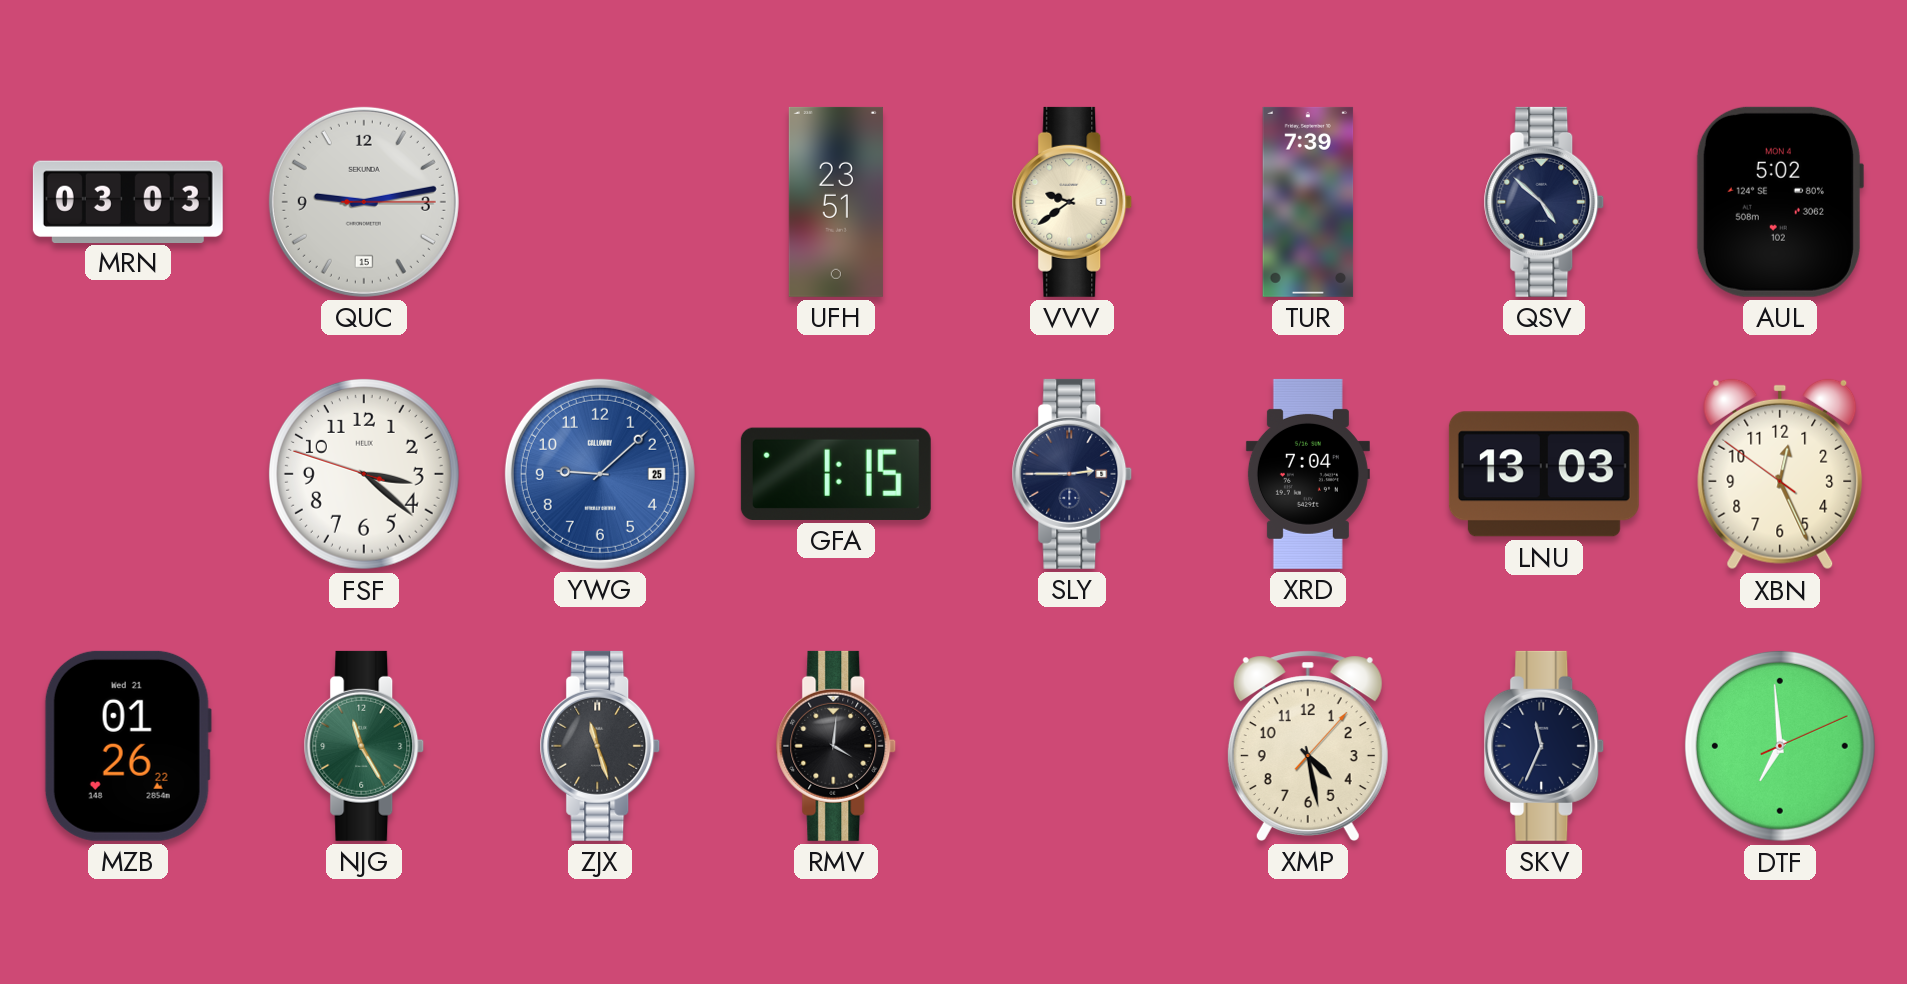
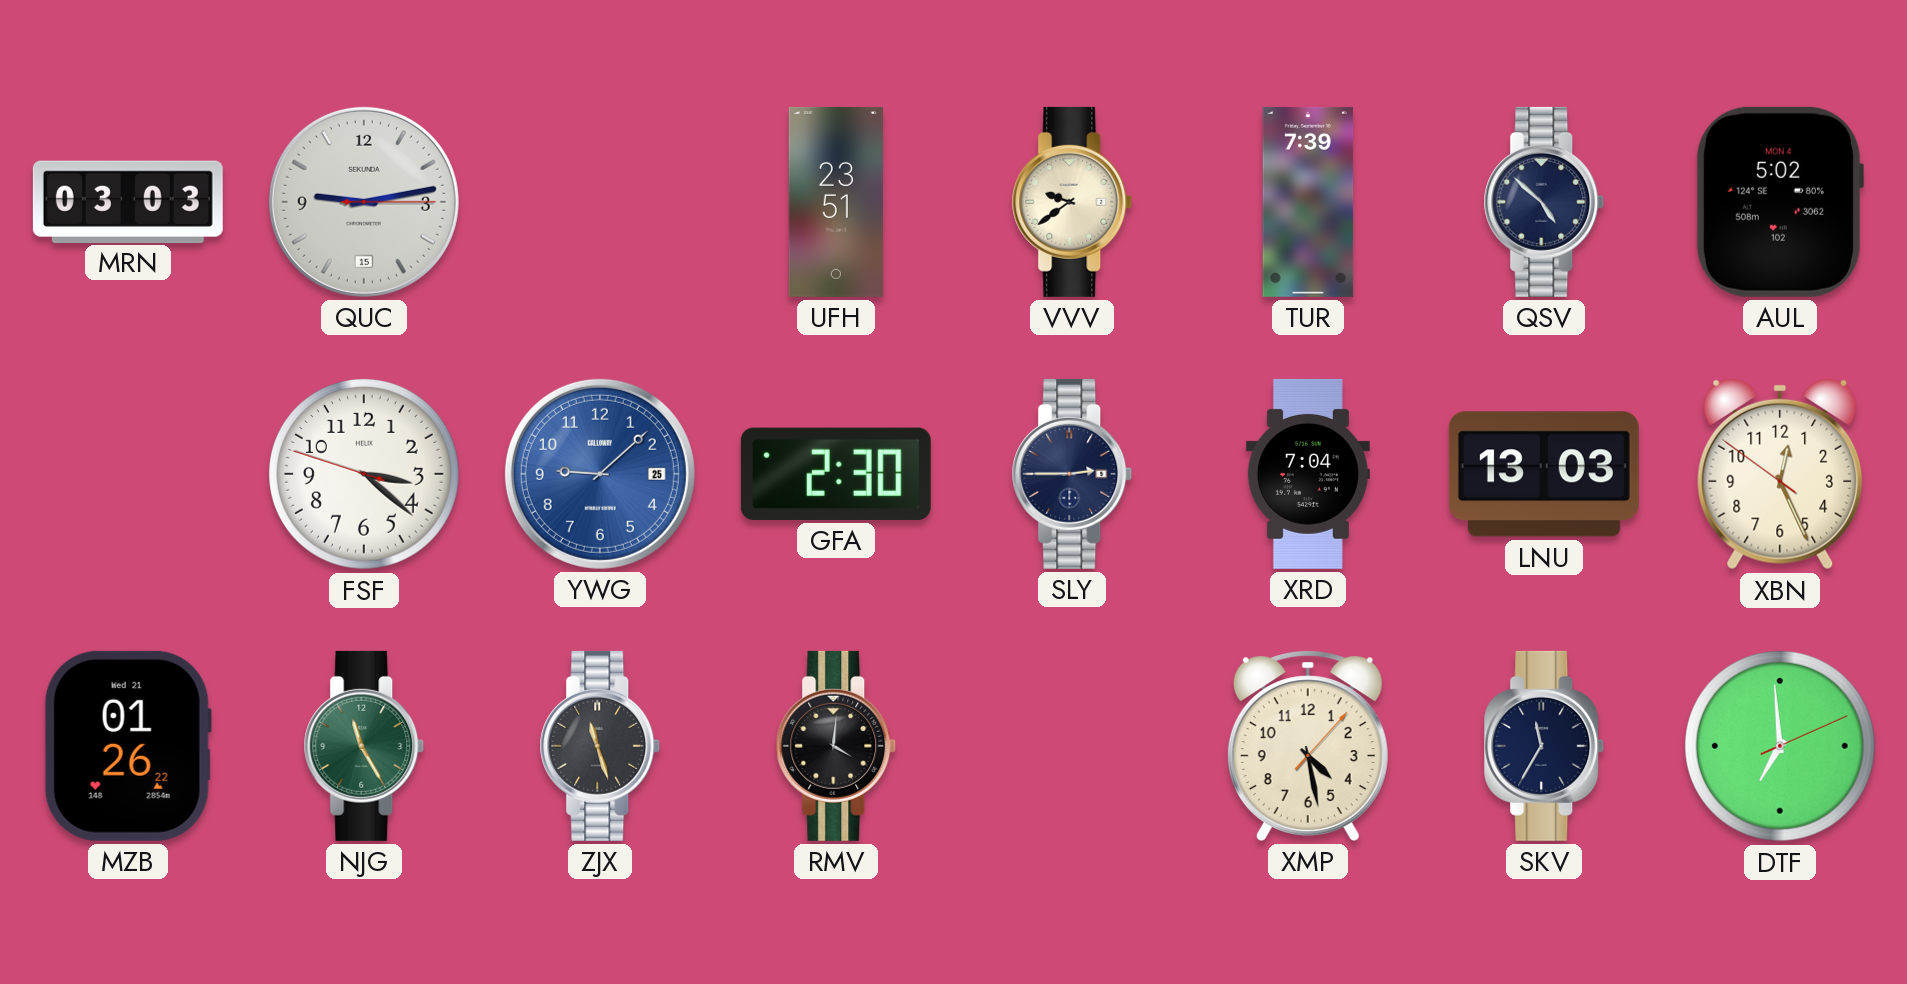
GFA: 1:15 -> 2:30 (836, 474)
SKV: 11:34 -> 11:35 (1544, 746)
